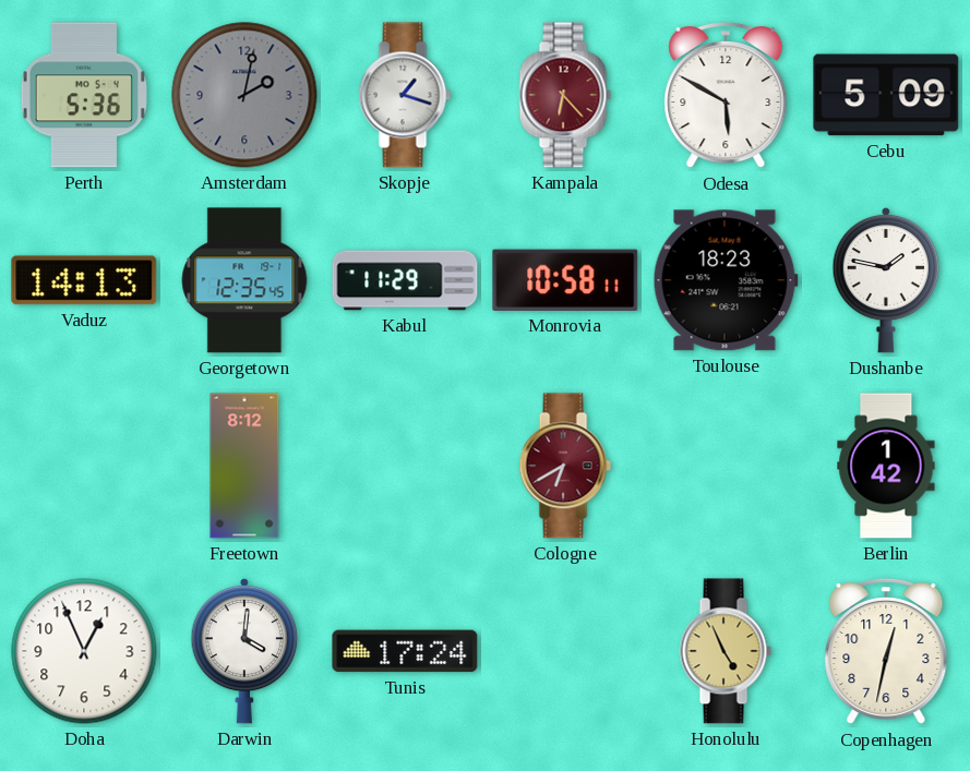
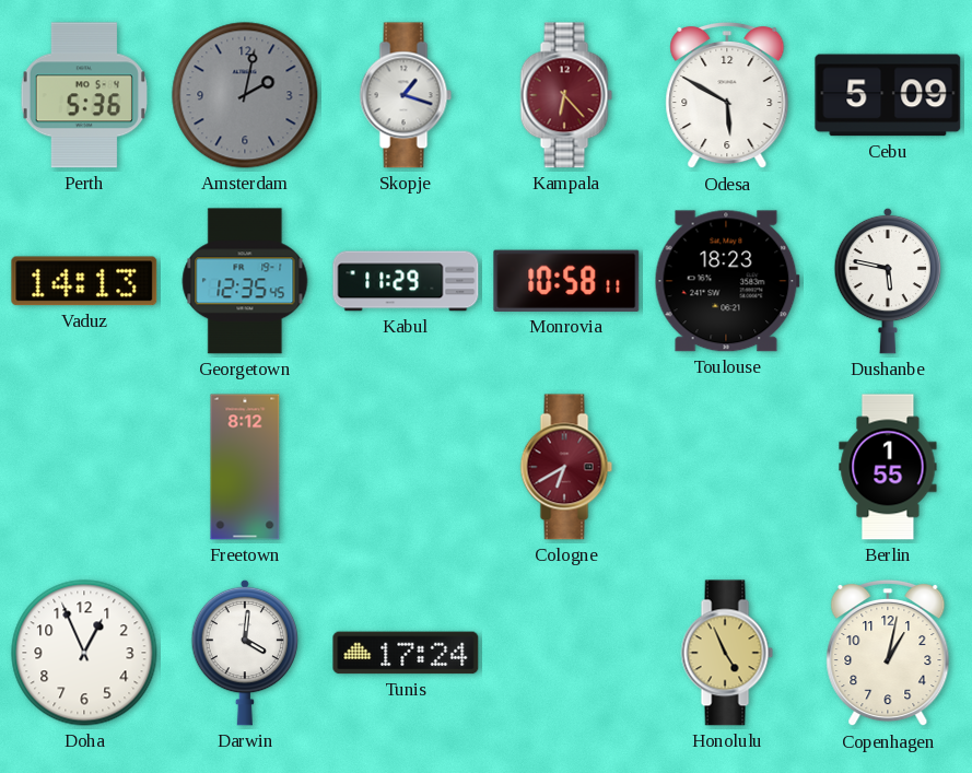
Dushanbe: 1:47 -> 5:47 (888, 281)
Berlin: 1:42 -> 1:55 (888, 467)
Copenhagen: 12:32 -> 1:02 (888, 653)
